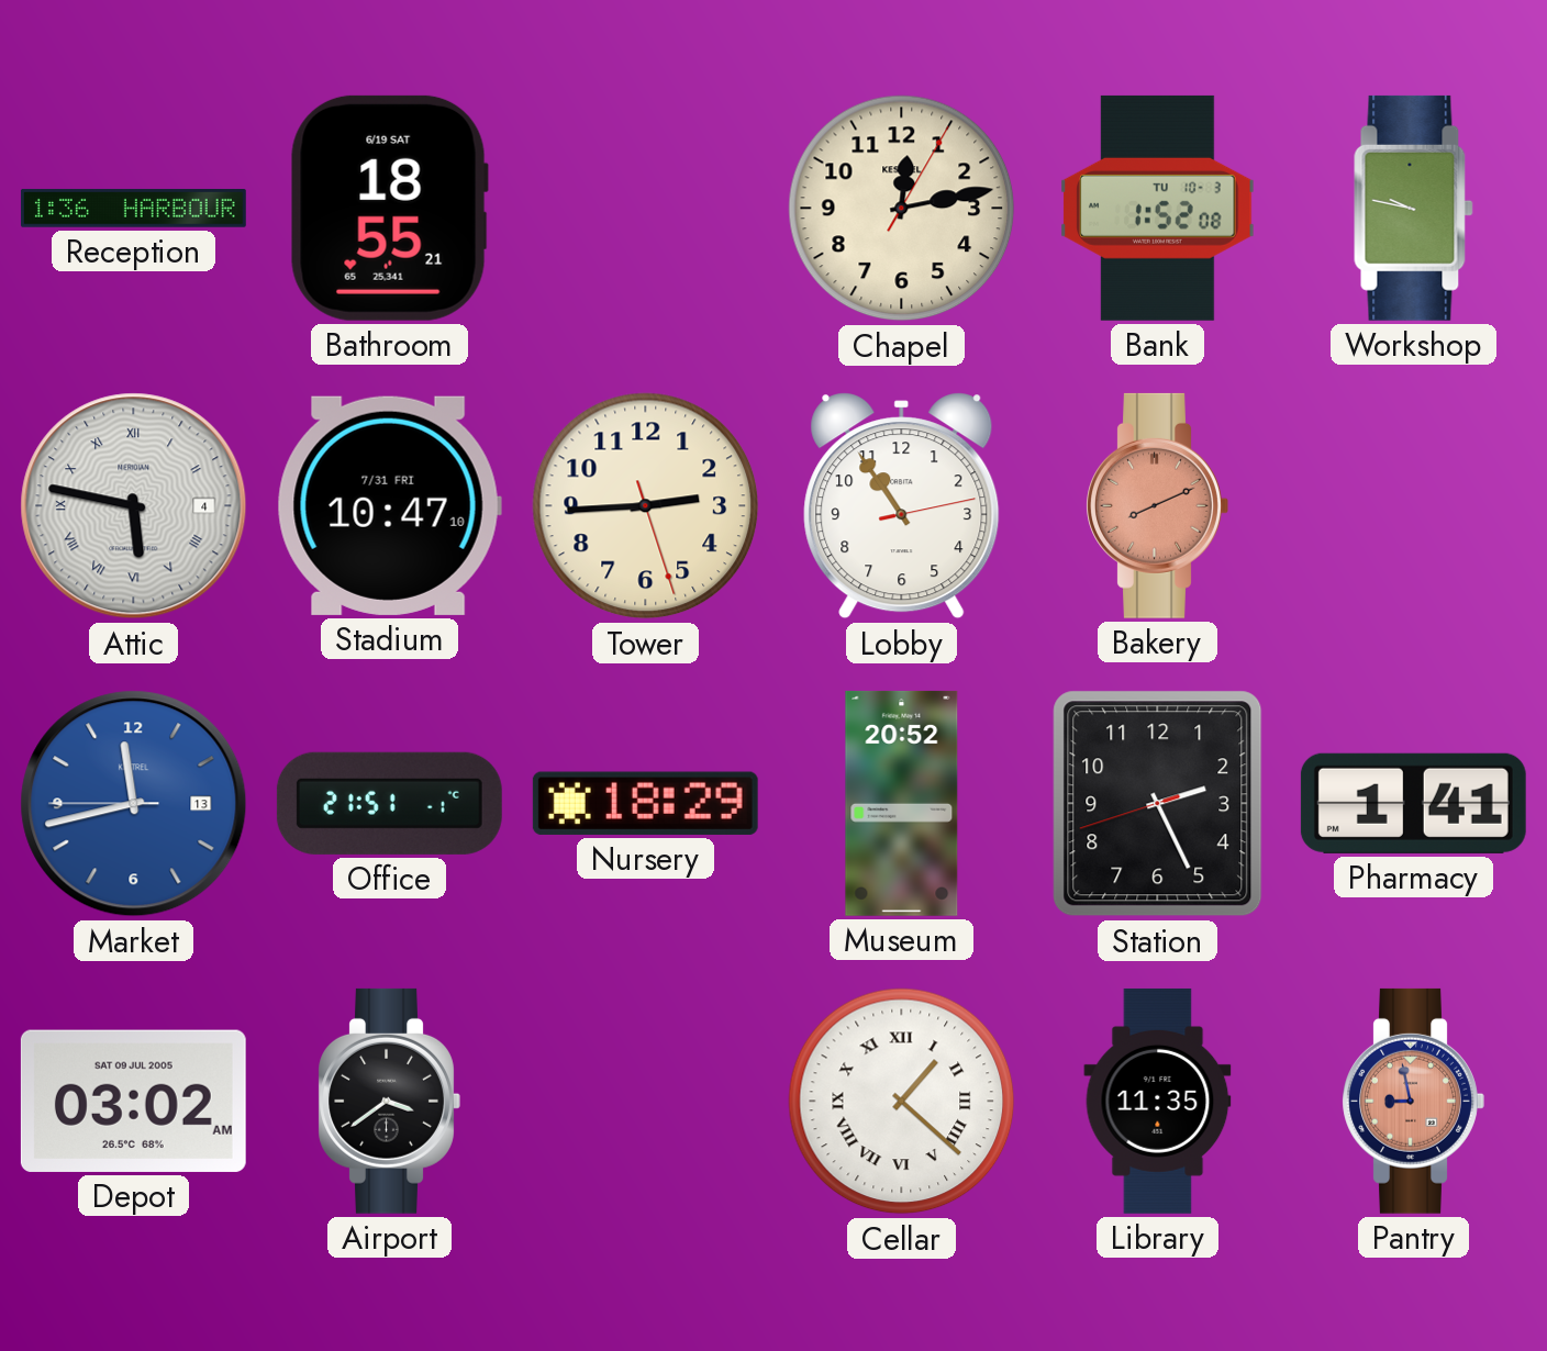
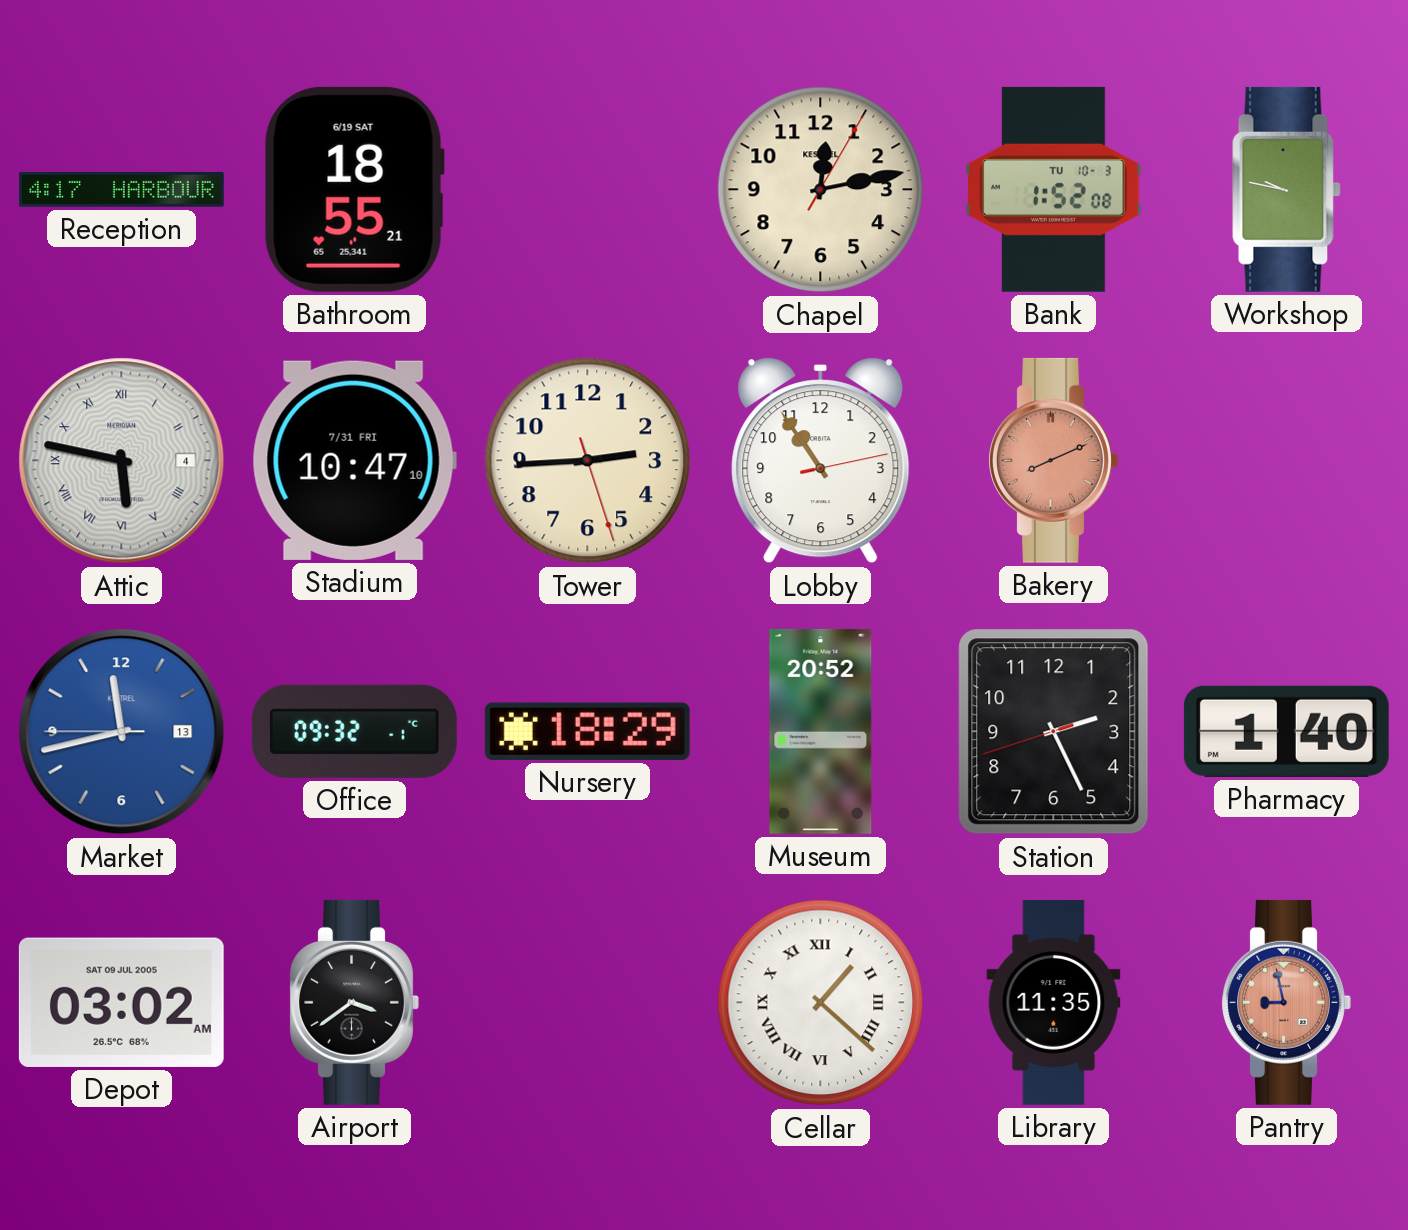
Reception: 1:36 -> 4:17 (121, 190)
Office: 21:51 -> 09:32 (354, 731)
Pharmacy: 1:41 -> 1:40 (1286, 731)
